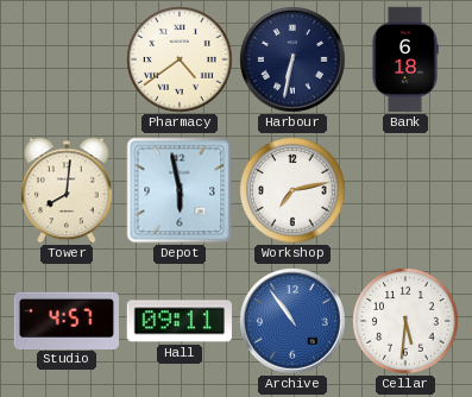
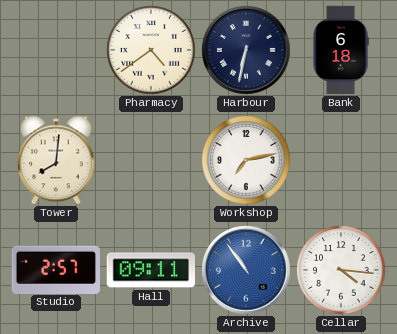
Depot: 5:58 -> none (180, 190)
Studio: 4:57 -> 2:57 (56, 269)
Cellar: 5:31 -> 4:16 (341, 270)
